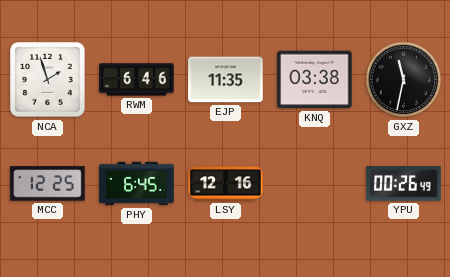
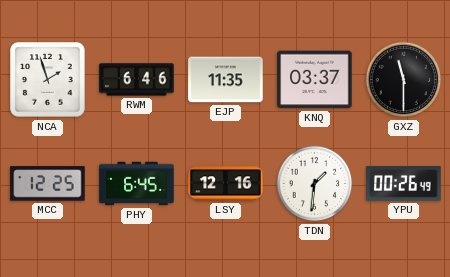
KNQ: 03:38 -> 03:37 (315, 80)
GXZ: 11:32 -> 11:30 (404, 80)
TDN: none -> 1:31 (315, 184)
